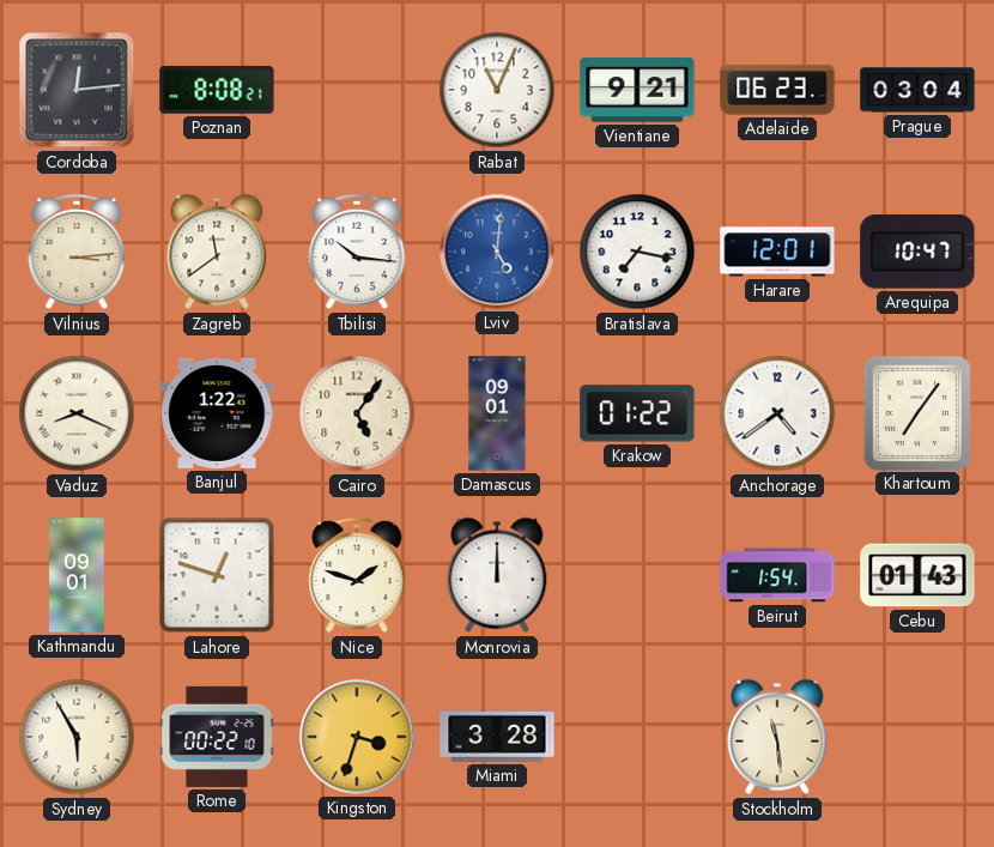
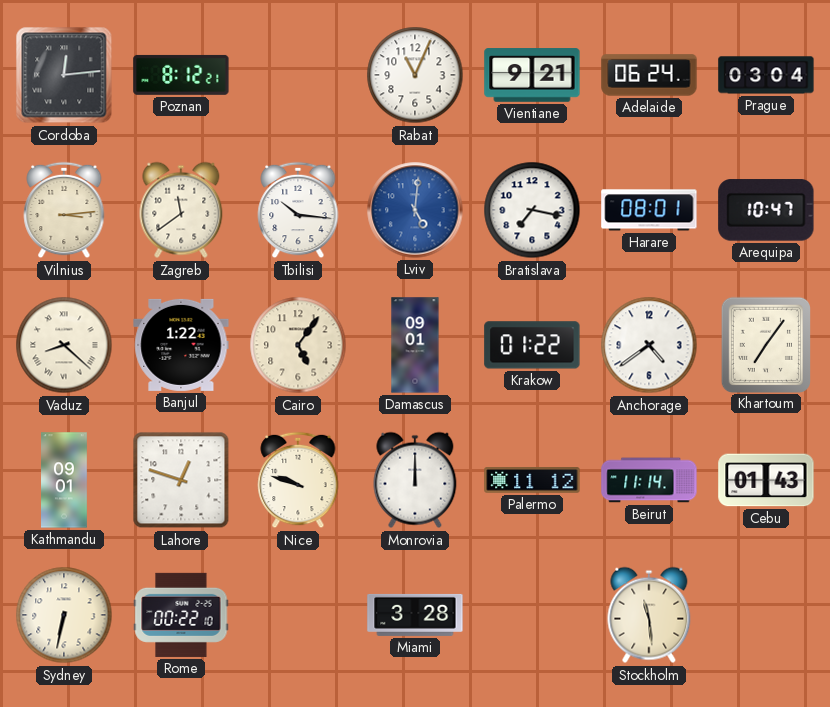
Poznan: 8:08 -> 8:12 (181, 75)
Adelaide: 06:23 -> 06:24 (649, 75)
Harare: 12:01 -> 08:01 (649, 210)
Vaduz: 8:19 -> 8:22 (64, 345)
Nice: 1:48 -> 9:48 (298, 480)
Palermo: none -> 11:12 (532, 480)
Beirut: 1:54 -> 11:14 (649, 480)
Sydney: 5:55 -> 6:32 (64, 615)
Kingston: 3:33 -> none (357, 737)
